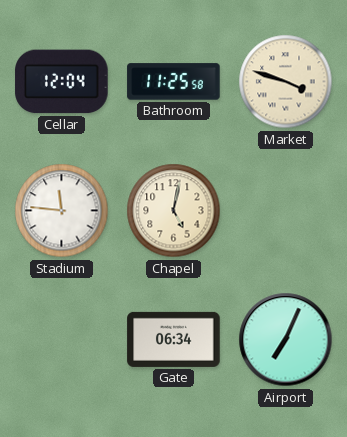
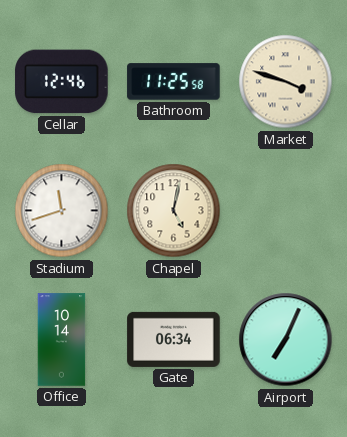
Cellar: 12:04 -> 12:46 (62, 82)
Stadium: 11:46 -> 11:42 (62, 211)
Office: none -> 10:14 (62, 340)
